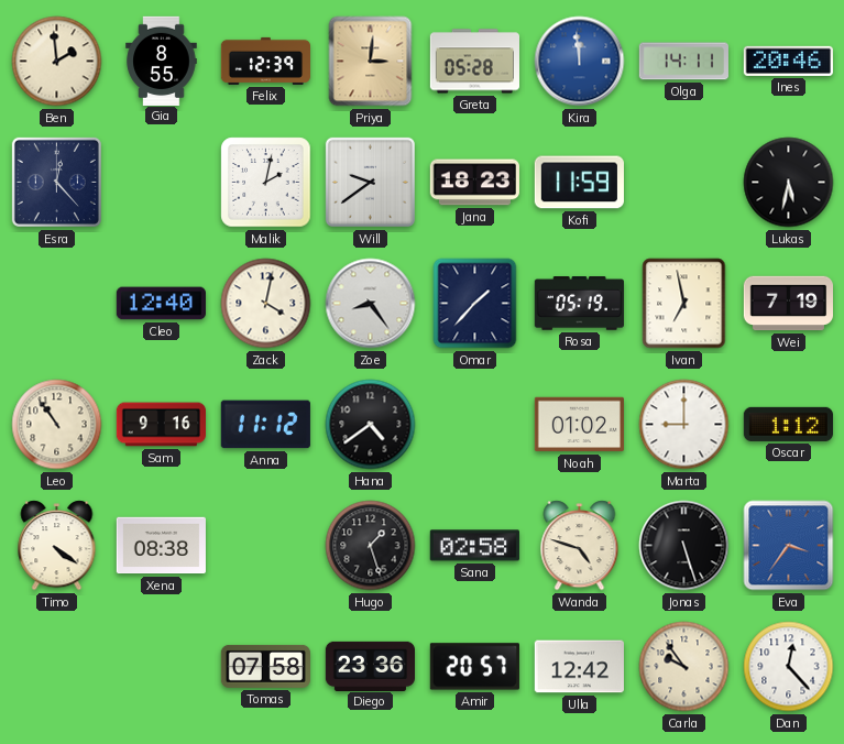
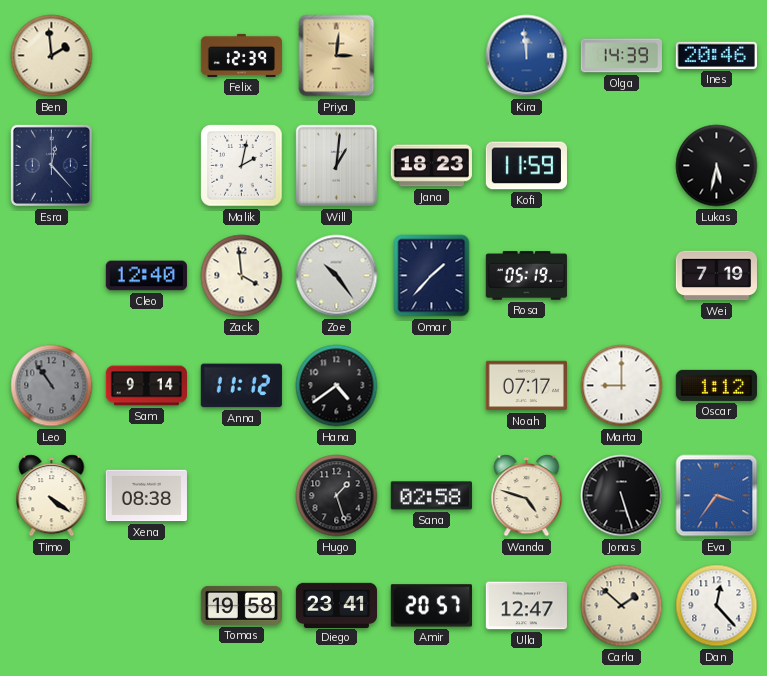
Gia: 8:55 -> none (162, 61)
Greta: 05:28 -> none (474, 62)
Olga: 14:11 -> 14:39 (621, 56)
Will: 9:39 -> 1:01 (336, 165)
Zack: 4:02 -> 3:59 (242, 276)
Zoe: 8:24 -> 10:24 (337, 276)
Ivan: 6:58 -> none (684, 304)
Leo dial: cream -> grey (52, 386)
Sam: 9:16 -> 9:14 (146, 386)
Noah: 01:02 -> 07:17 (526, 386)
Tomas: 07:58 -> 19:58 (241, 605)
Diego: 23:36 -> 23:41 (336, 605)
Ulla: 12:42 -> 12:47 (526, 606)
Carla: 9:54 -> 1:52 (622, 606)
